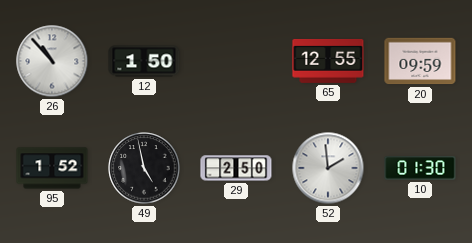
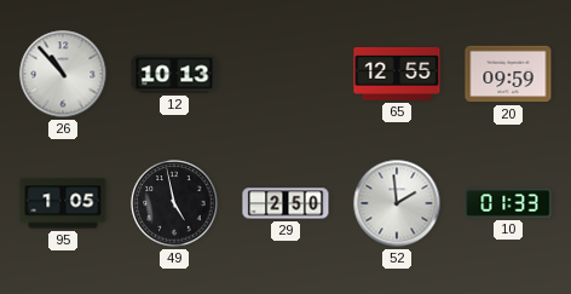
12: 1:50 -> 10:13 (174, 74)
95: 1:52 -> 1:05 (63, 203)
10: 01:30 -> 01:33 (508, 203)
